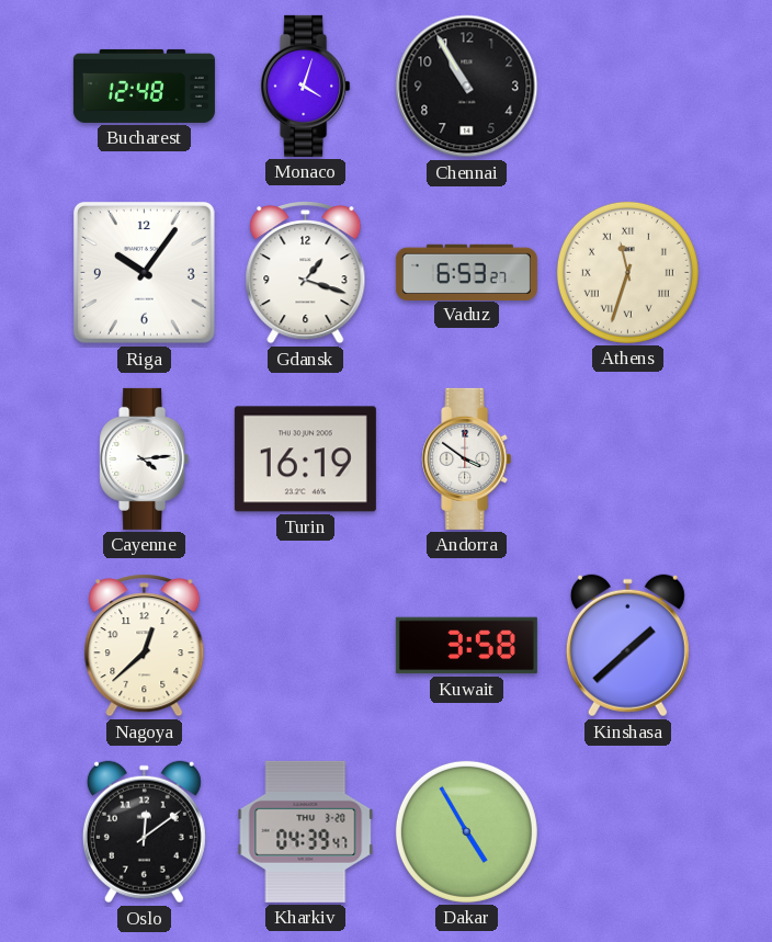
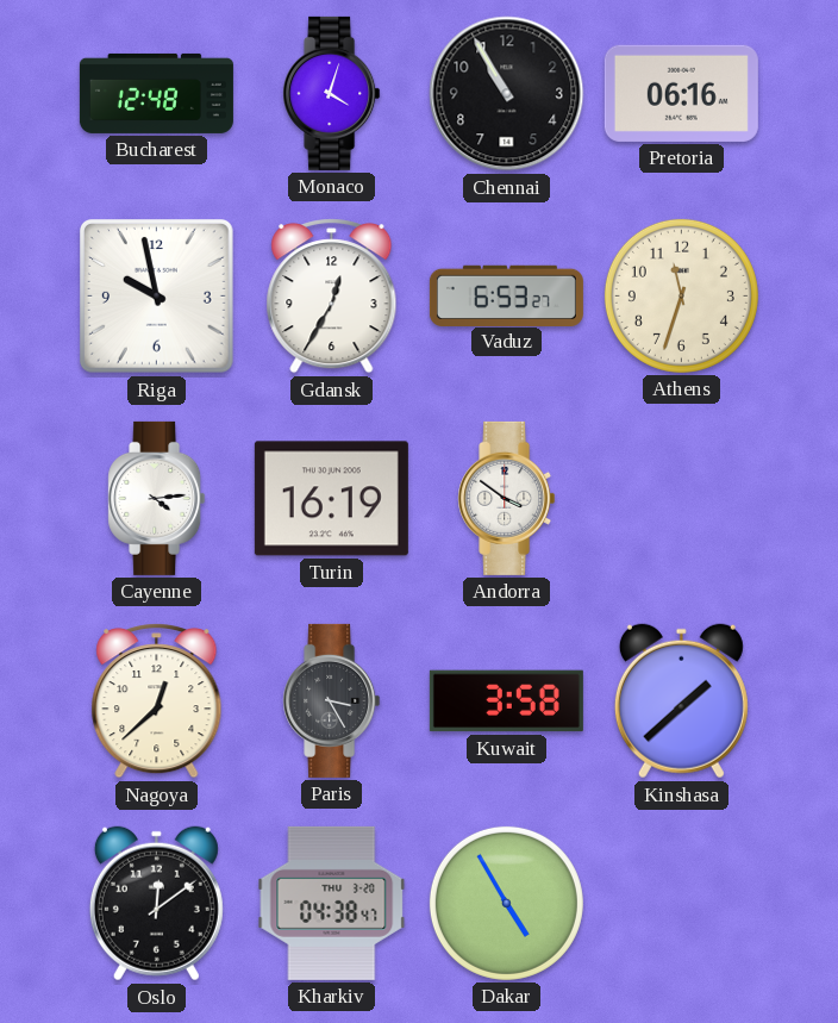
Pretoria: none -> 06:16 (681, 93)
Riga: 10:06 -> 9:58 (157, 297)
Gdansk: 1:18 -> 12:35 (332, 297)
Athens numerals: Roman -> Arabic (681, 295)
Paris: none -> 3:25 (332, 700)
Kharkiv: 04:39 -> 04:38 (332, 903)
